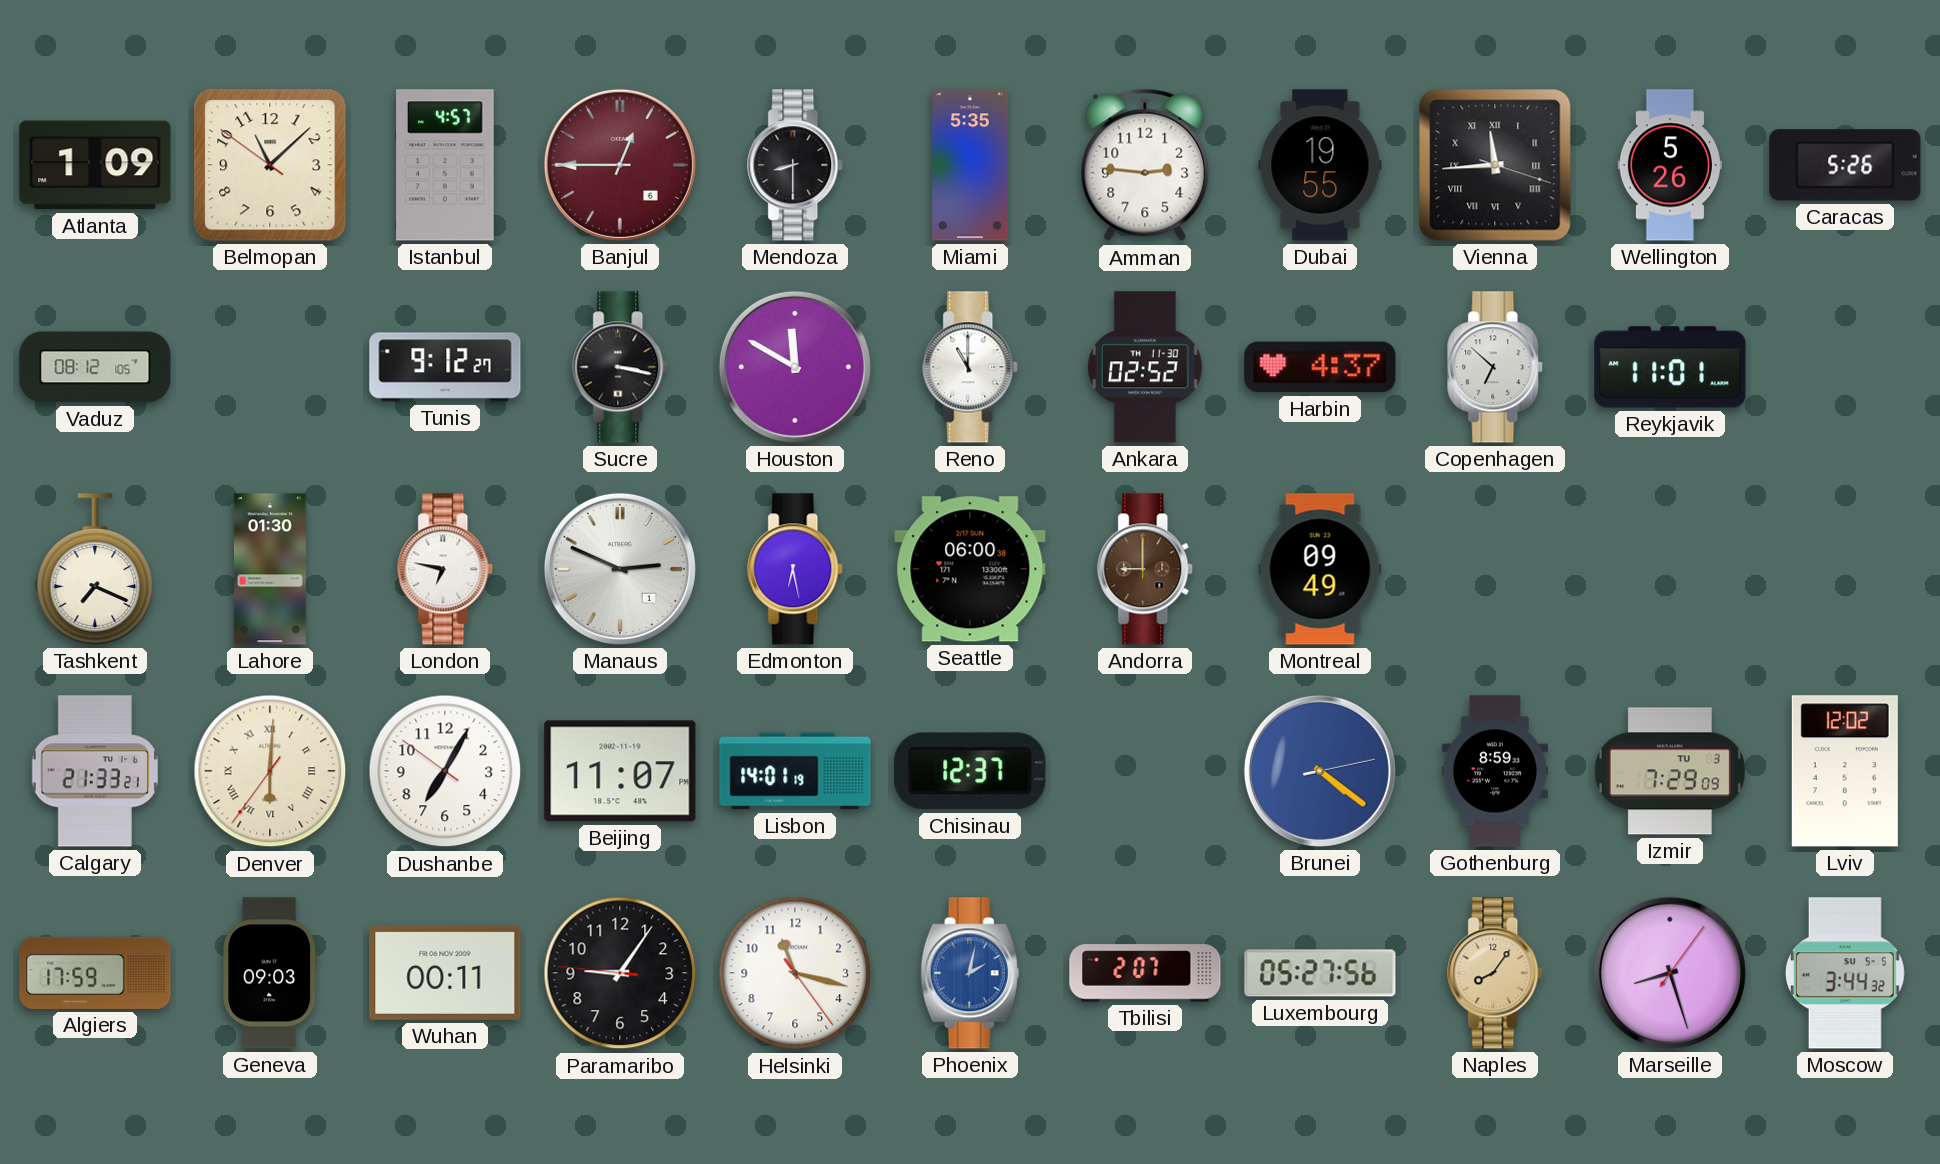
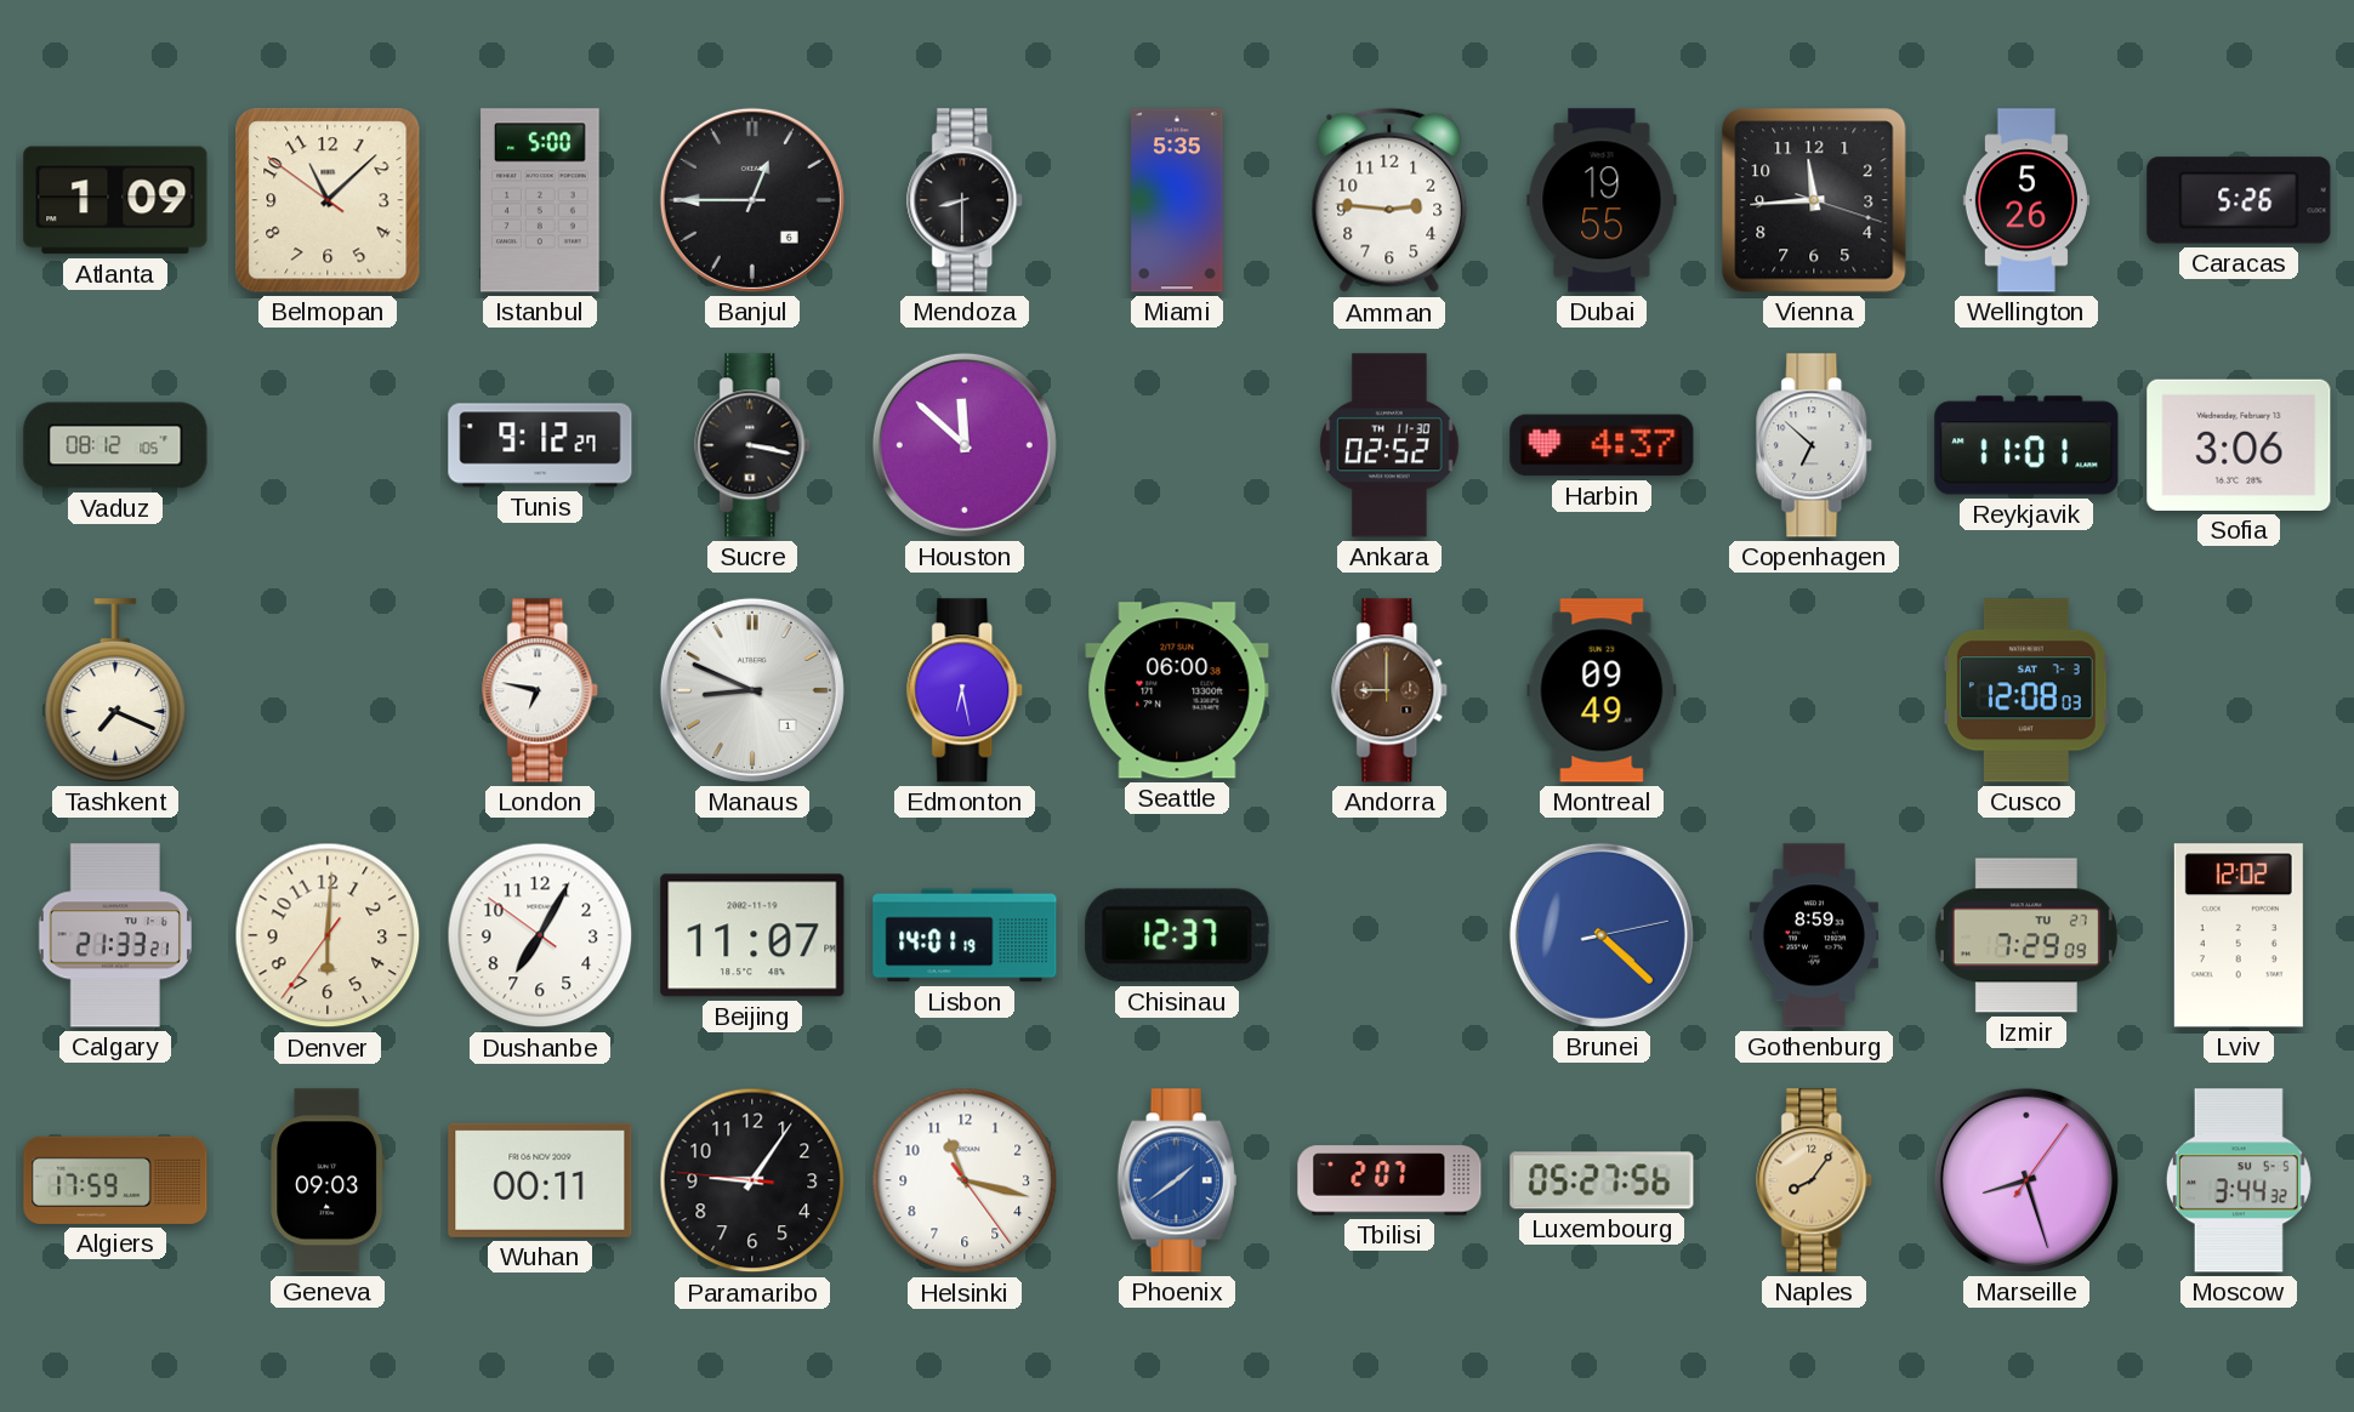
Istanbul: 4:57 -> 5:00 (540, 200)
Banjul dial: burgundy -> black (752, 200)
Vienna numerals: Roman -> Arabic (1814, 200)
Houston: 11:50 -> 11:52 (965, 445)
Reno: 11:00 -> none (971, 367)
Sofia: none -> 3:06 (2239, 445)
Lahore: 01:30 -> none (270, 569)
Manaus: 2:49 -> 8:49 (752, 690)
Cusco: none -> 12:08 (2026, 690)
Denver numerals: Roman -> Arabic (328, 935)
Brunei: 4:21 -> 4:22 (1602, 935)
Izmir date: TU 3 -> TU 27 (2026, 935)
Phoenix: 2:02 -> 1:39 (1177, 1180)
